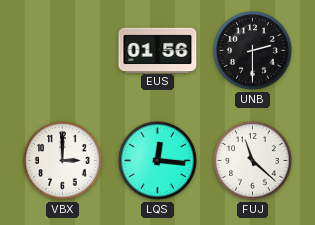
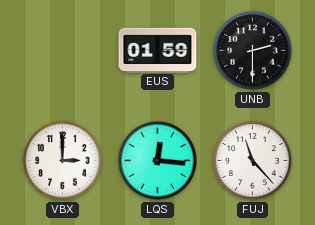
EUS: 01:56 -> 01:59 (158, 50)
FUJ: 11:22 -> 11:23 (253, 161)
